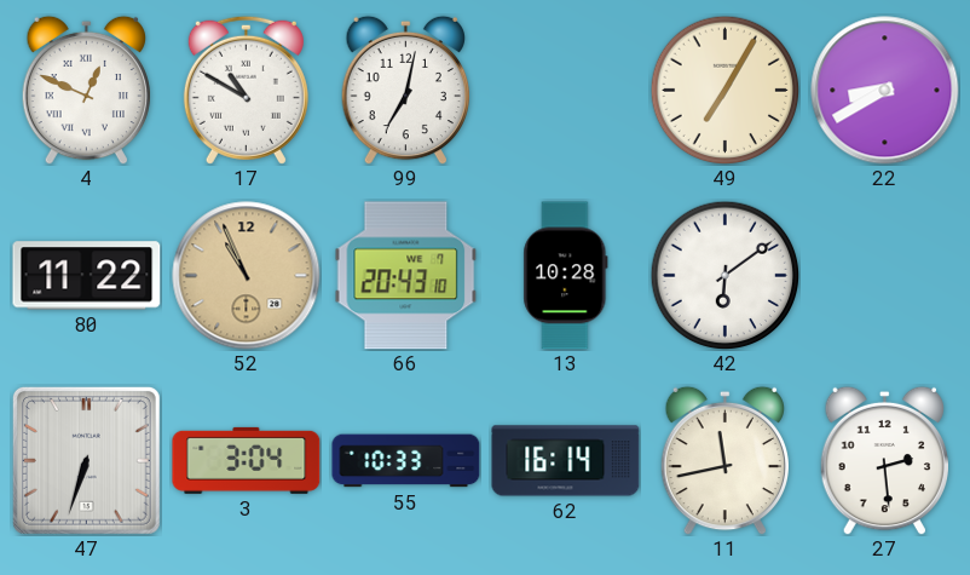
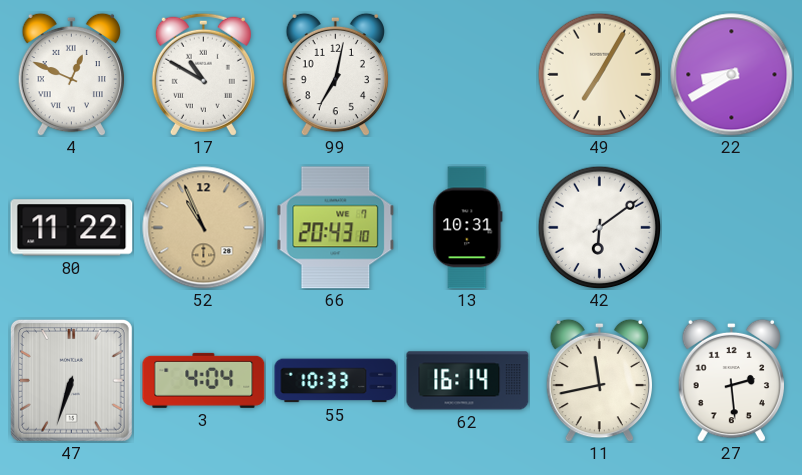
13: 10:28 -> 10:31 (468, 228)
3: 3:04 -> 4:04 (204, 380)
